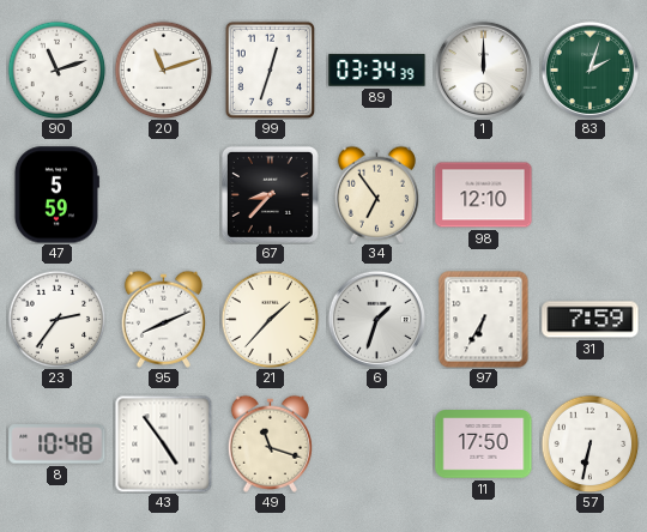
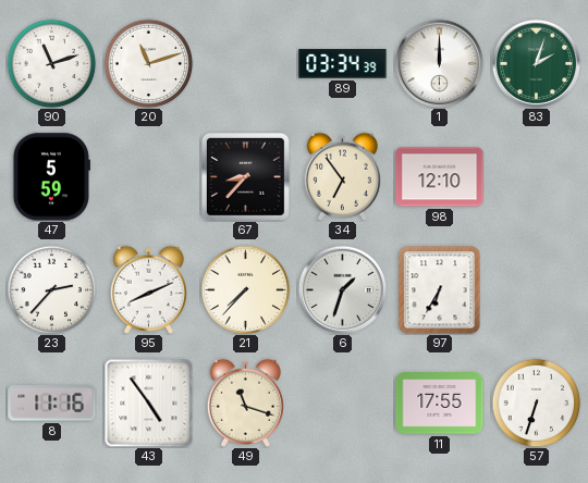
99: 12:33 -> none (271, 69)
23: 2:36 -> 2:37 (51, 289)
21: 1:37 -> 7:37 (245, 289)
31: 7:59 -> none (591, 320)
8: 10:48 -> 11:16 (52, 404)
11: 17:50 -> 17:55 (440, 404)
57: 6:32 -> 6:33 (536, 403)
